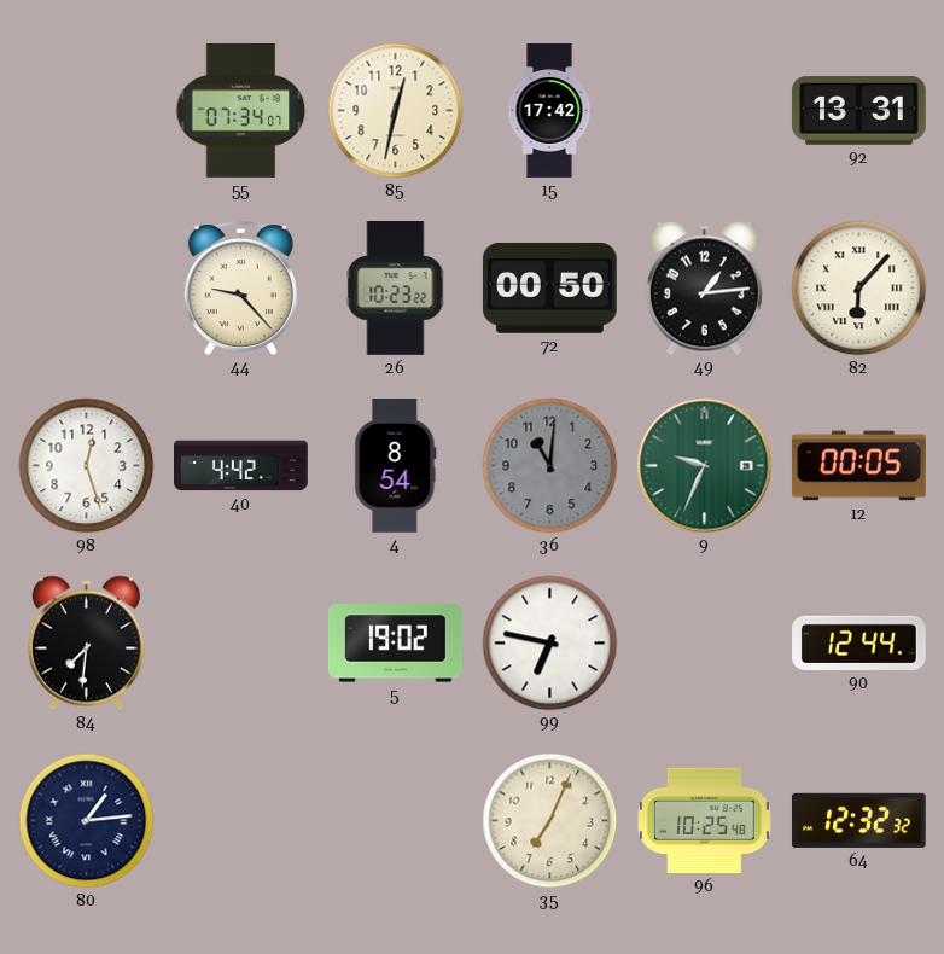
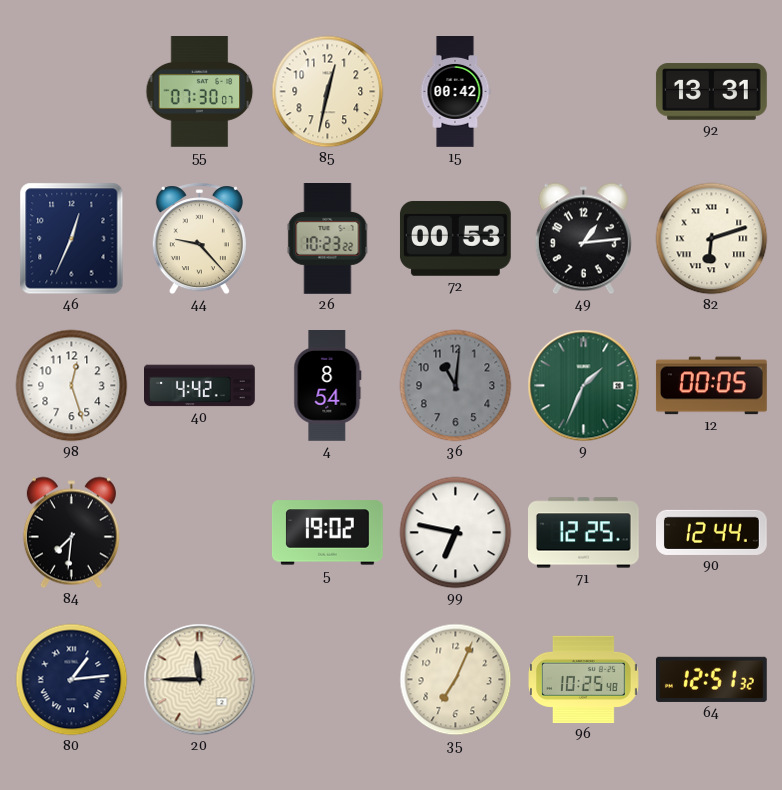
55: 07:34 -> 07:30 (200, 92)
15: 17:42 -> 00:42 (455, 92)
46: none -> 12:34 (72, 239)
72: 00:50 -> 00:53 (455, 238)
82: 6:07 -> 6:12 (712, 239)
9: 9:34 -> 1:34 (584, 386)
71: none -> 12:25 (584, 533)
20: none -> 11:45 (200, 680)
64: 12:32 -> 12:51 (711, 679)
